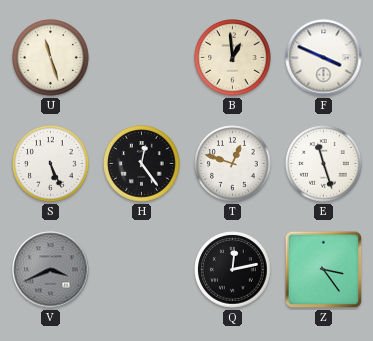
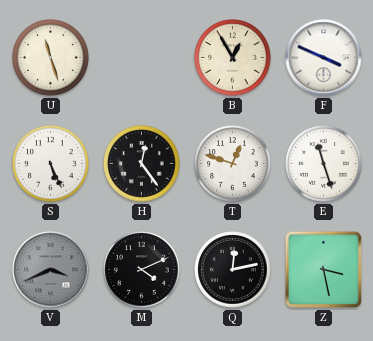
B: 12:59 -> 12:55 (233, 58)
M: none -> 4:11 (142, 270)
Z: 3:24 -> 3:28 (324, 270)
